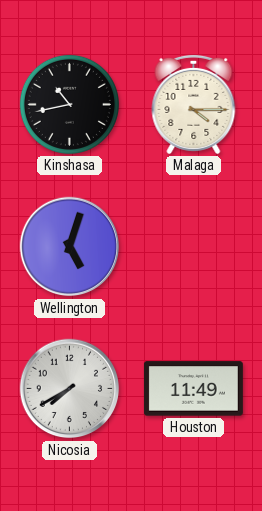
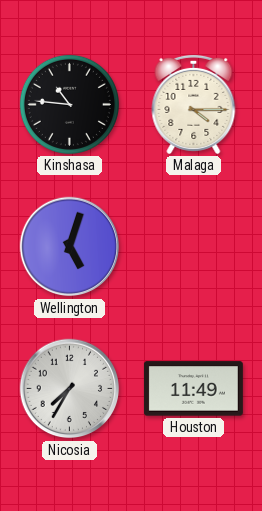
Kinshasa: 10:43 -> 10:46 (69, 104)
Nicosia: 7:40 -> 7:35 (70, 389)
